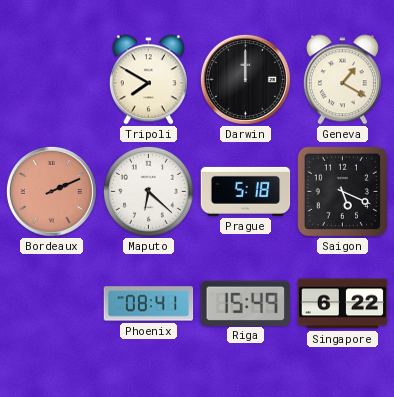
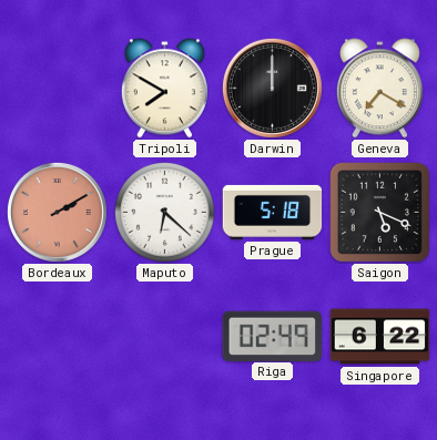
Geneva: 1:20 -> 7:20 (379, 89)
Bordeaux: 2:11 -> 2:10 (57, 212)
Phoenix: 08:41 -> none (149, 304)
Riga: 15:49 -> 02:49 (272, 336)
